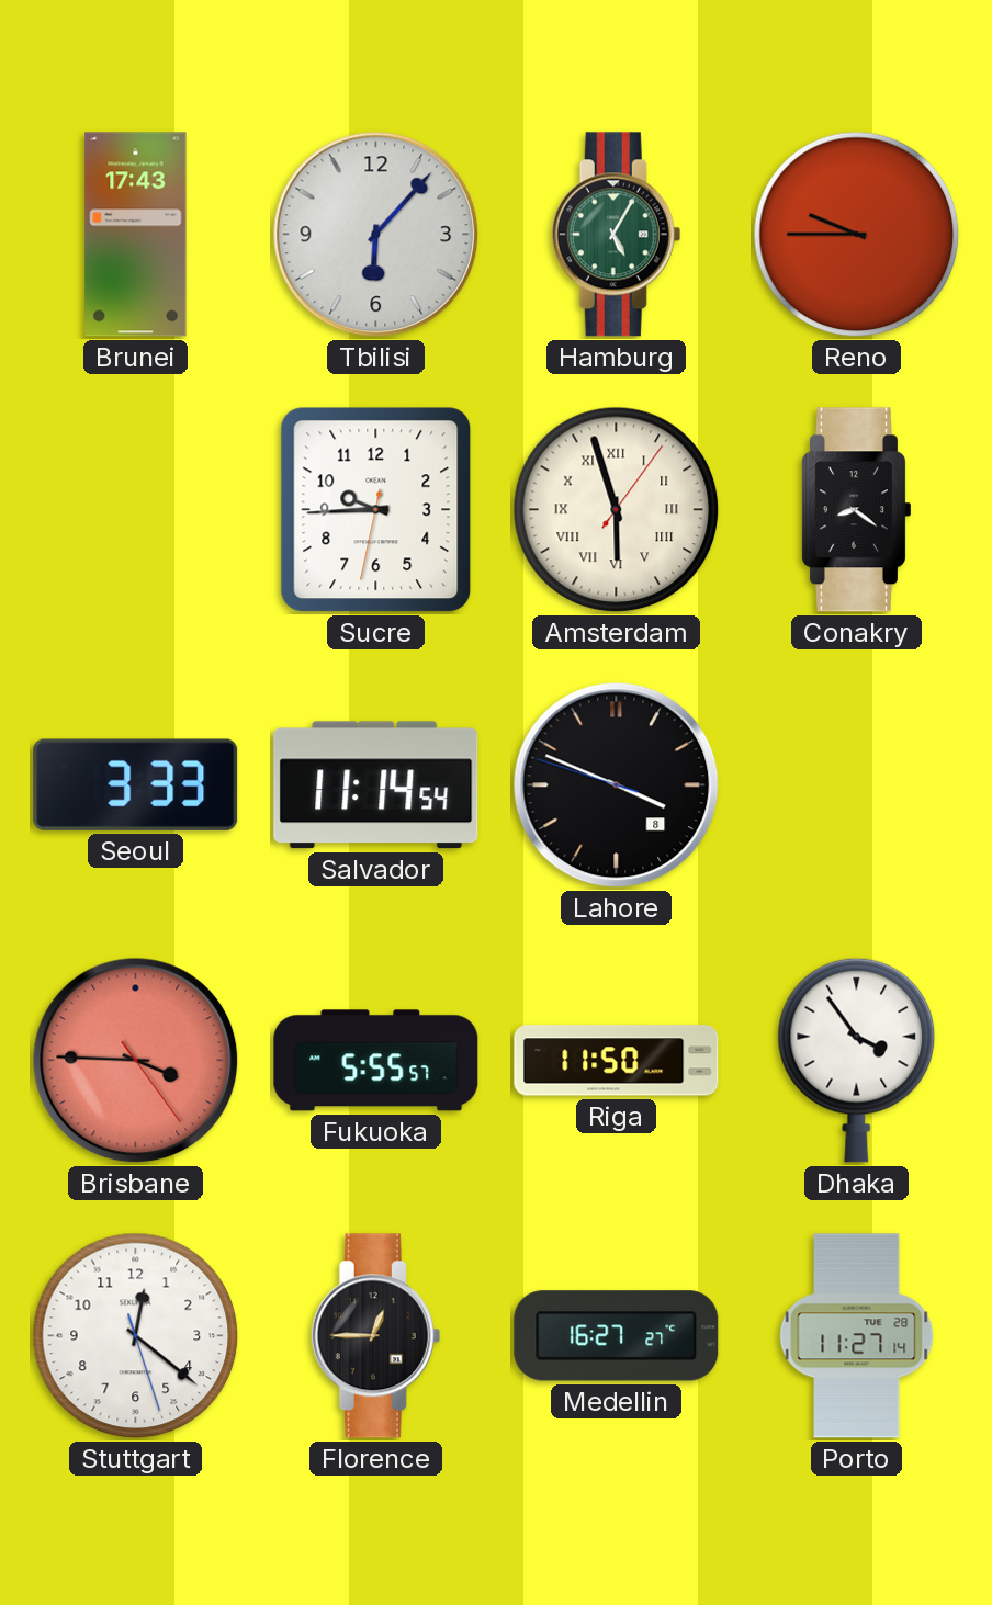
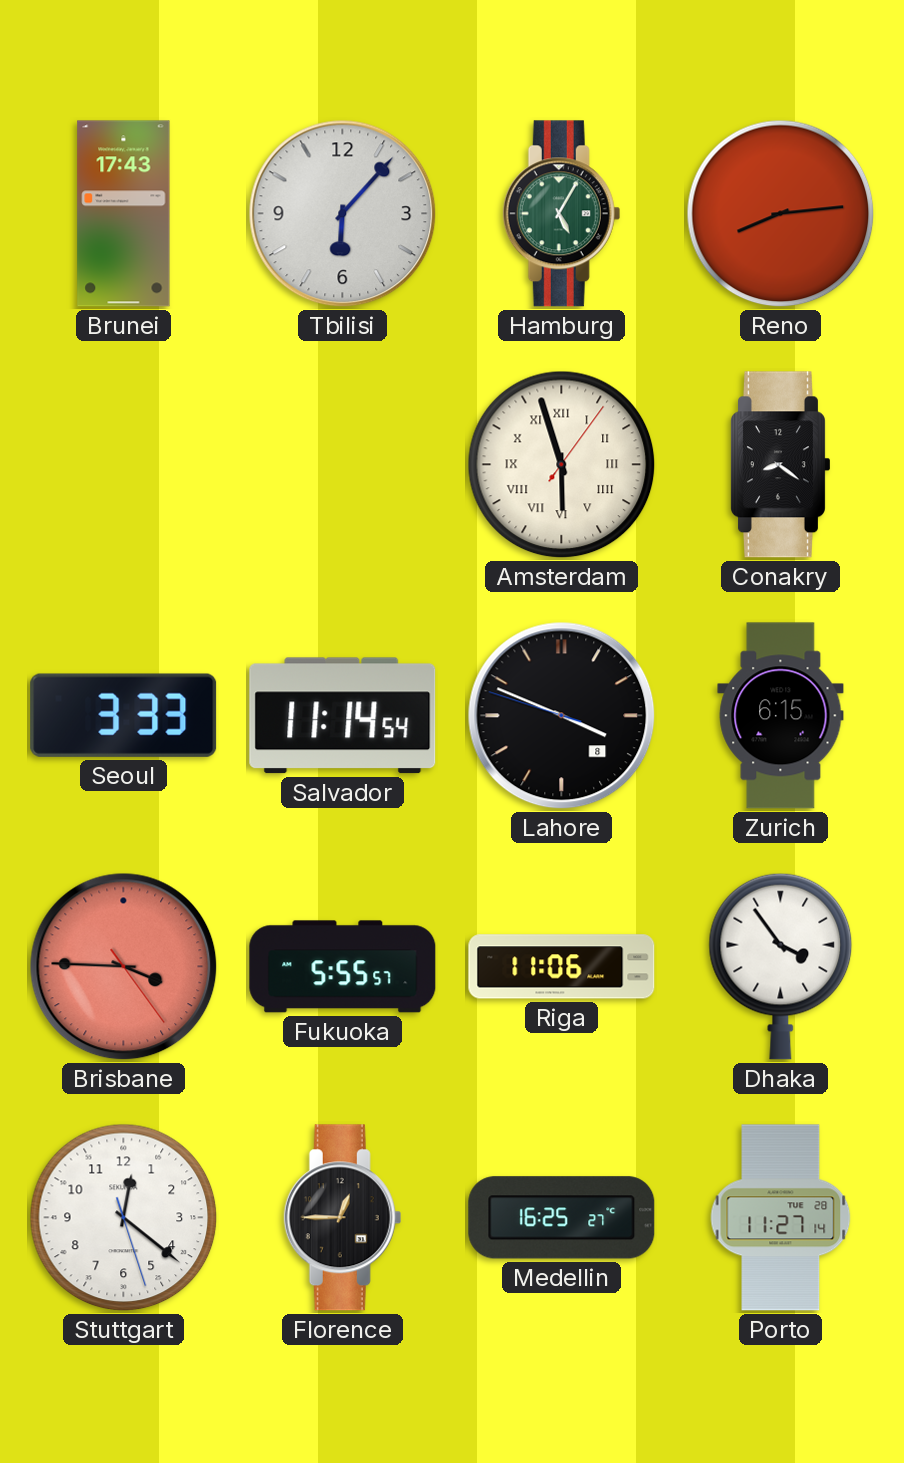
Reno: 9:45 -> 8:14 (781, 214)
Sucre: 9:44 -> none (376, 510)
Zurich: none -> 6:15 (781, 716)
Riga: 11:50 -> 11:06 (562, 967)
Medellin: 16:27 -> 16:25 (562, 1218)
